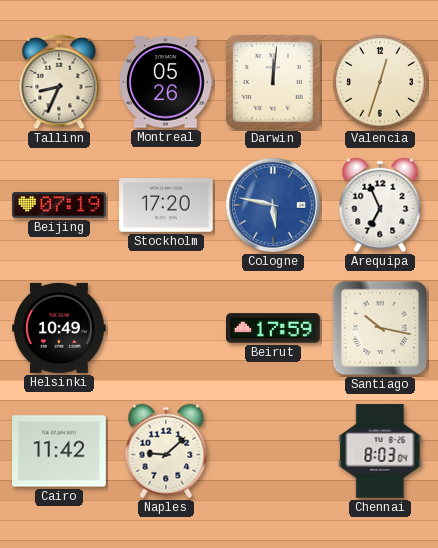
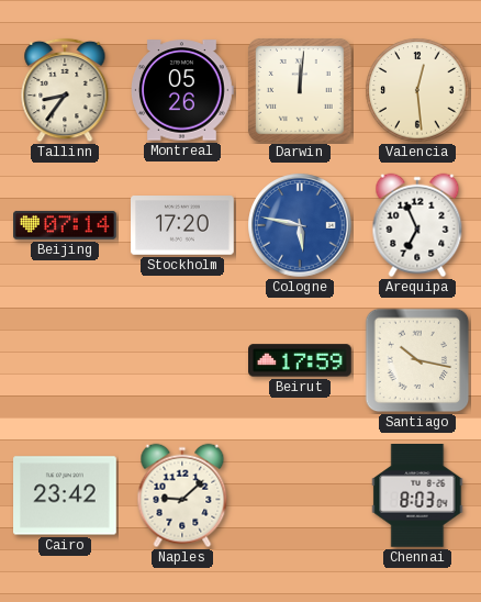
Tallinn: 8:34 -> 8:36 (65, 90)
Valencia: 12:33 -> 12:29 (417, 90)
Beijing: 07:19 -> 07:14 (66, 225)
Helsinki: 10:49 -> none (60, 328)
Cairo: 11:42 -> 23:42 (66, 495)
